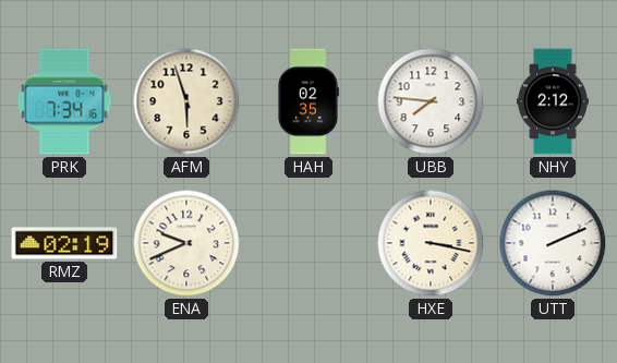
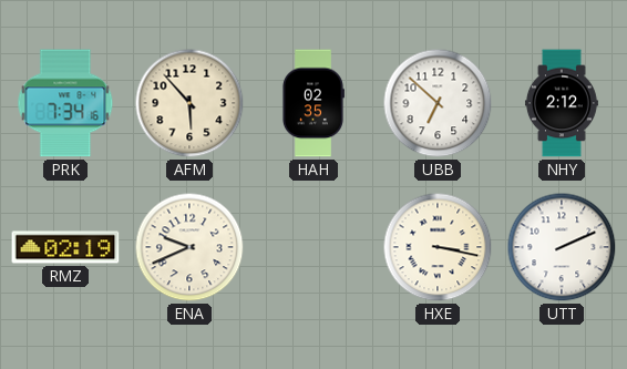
AFM: 5:57 -> 5:53 (189, 103)
UBB: 7:46 -> 6:52 (438, 103)
